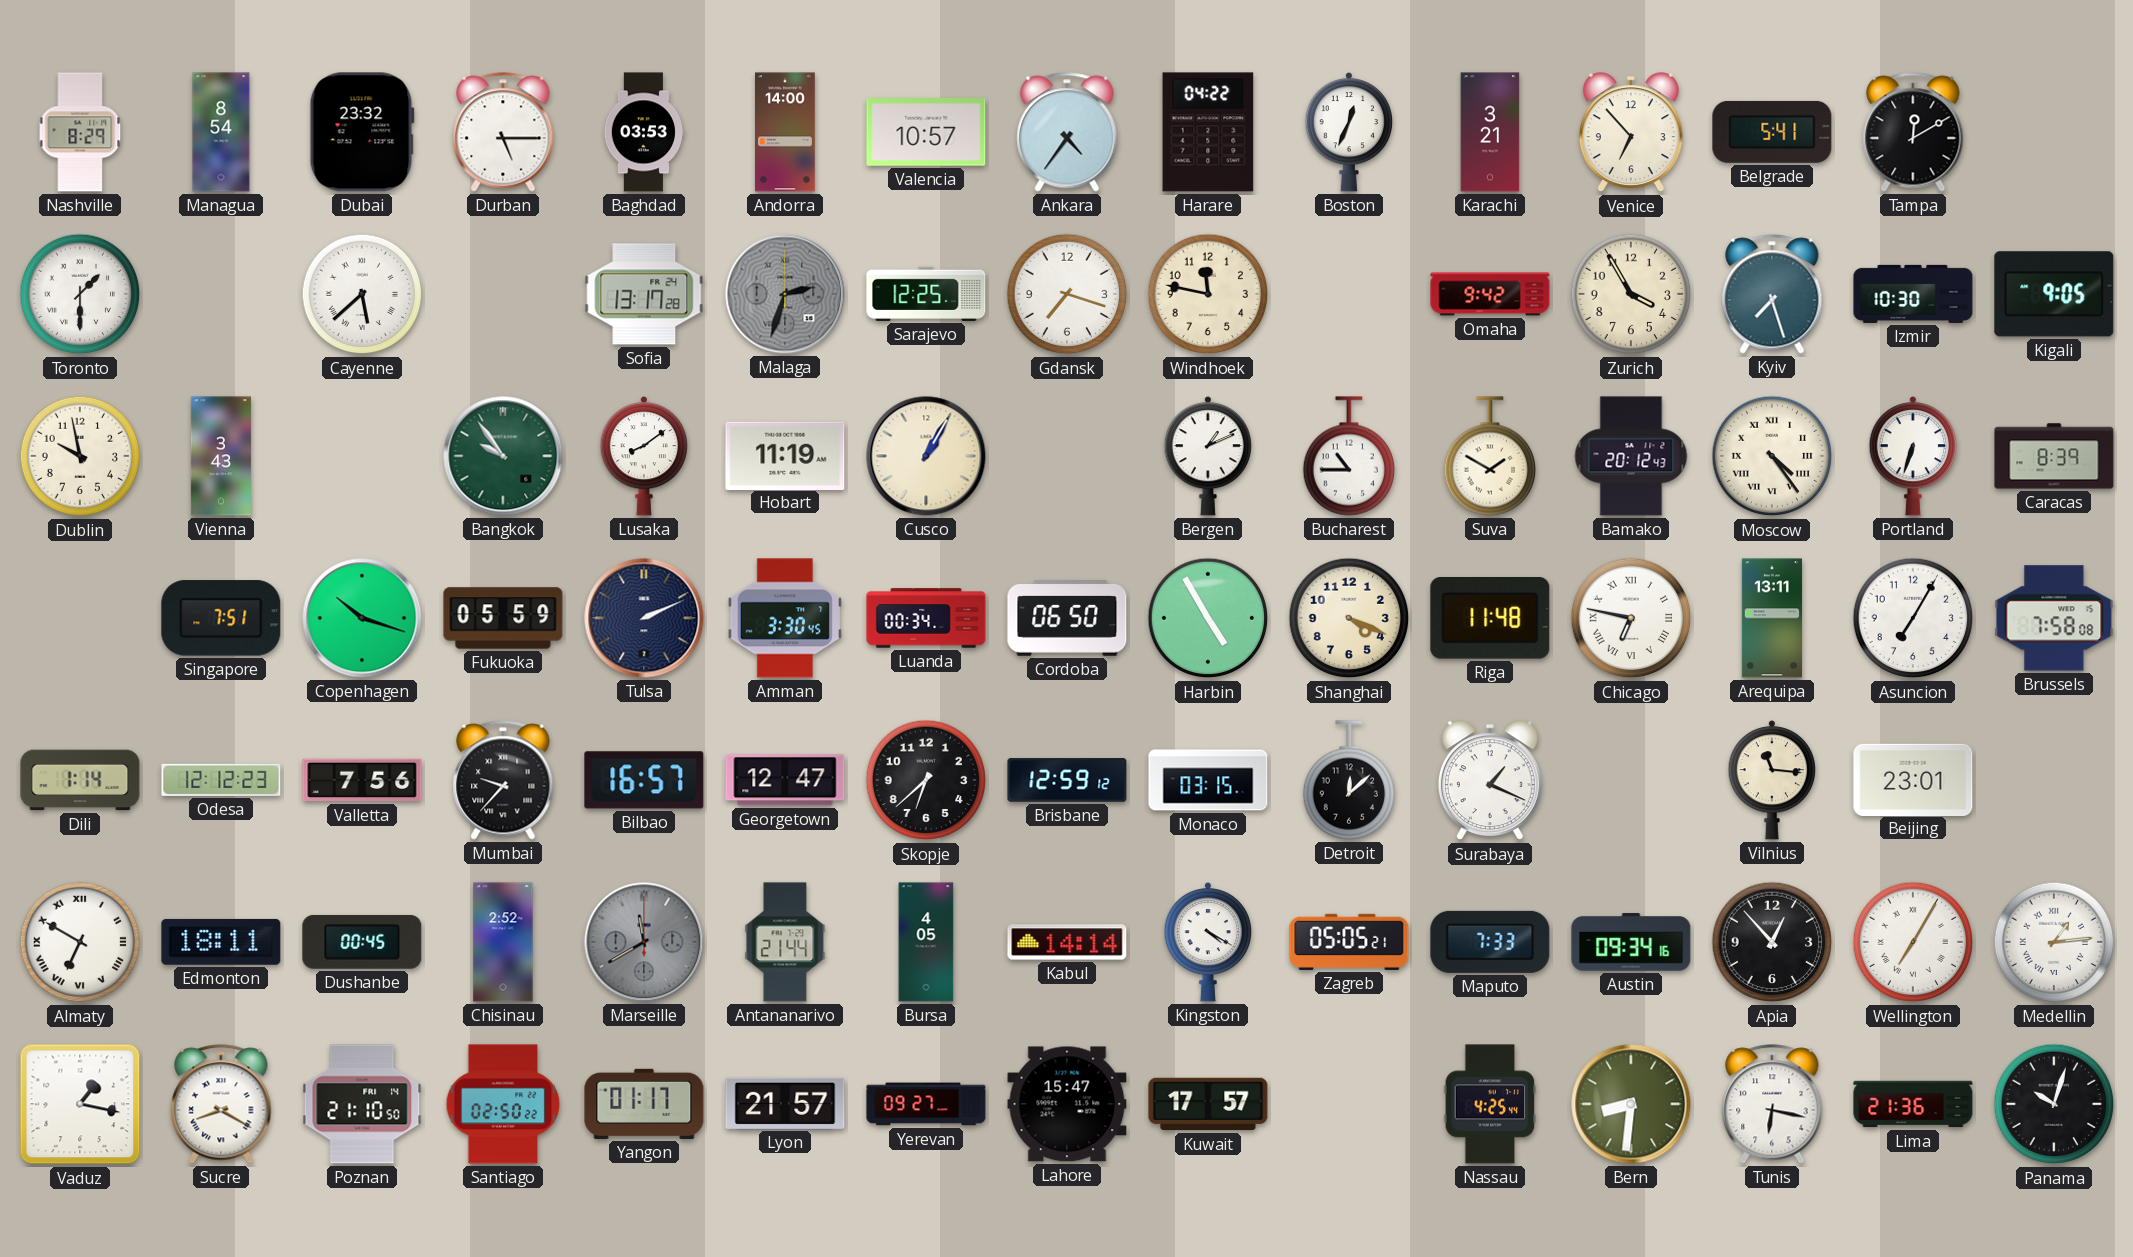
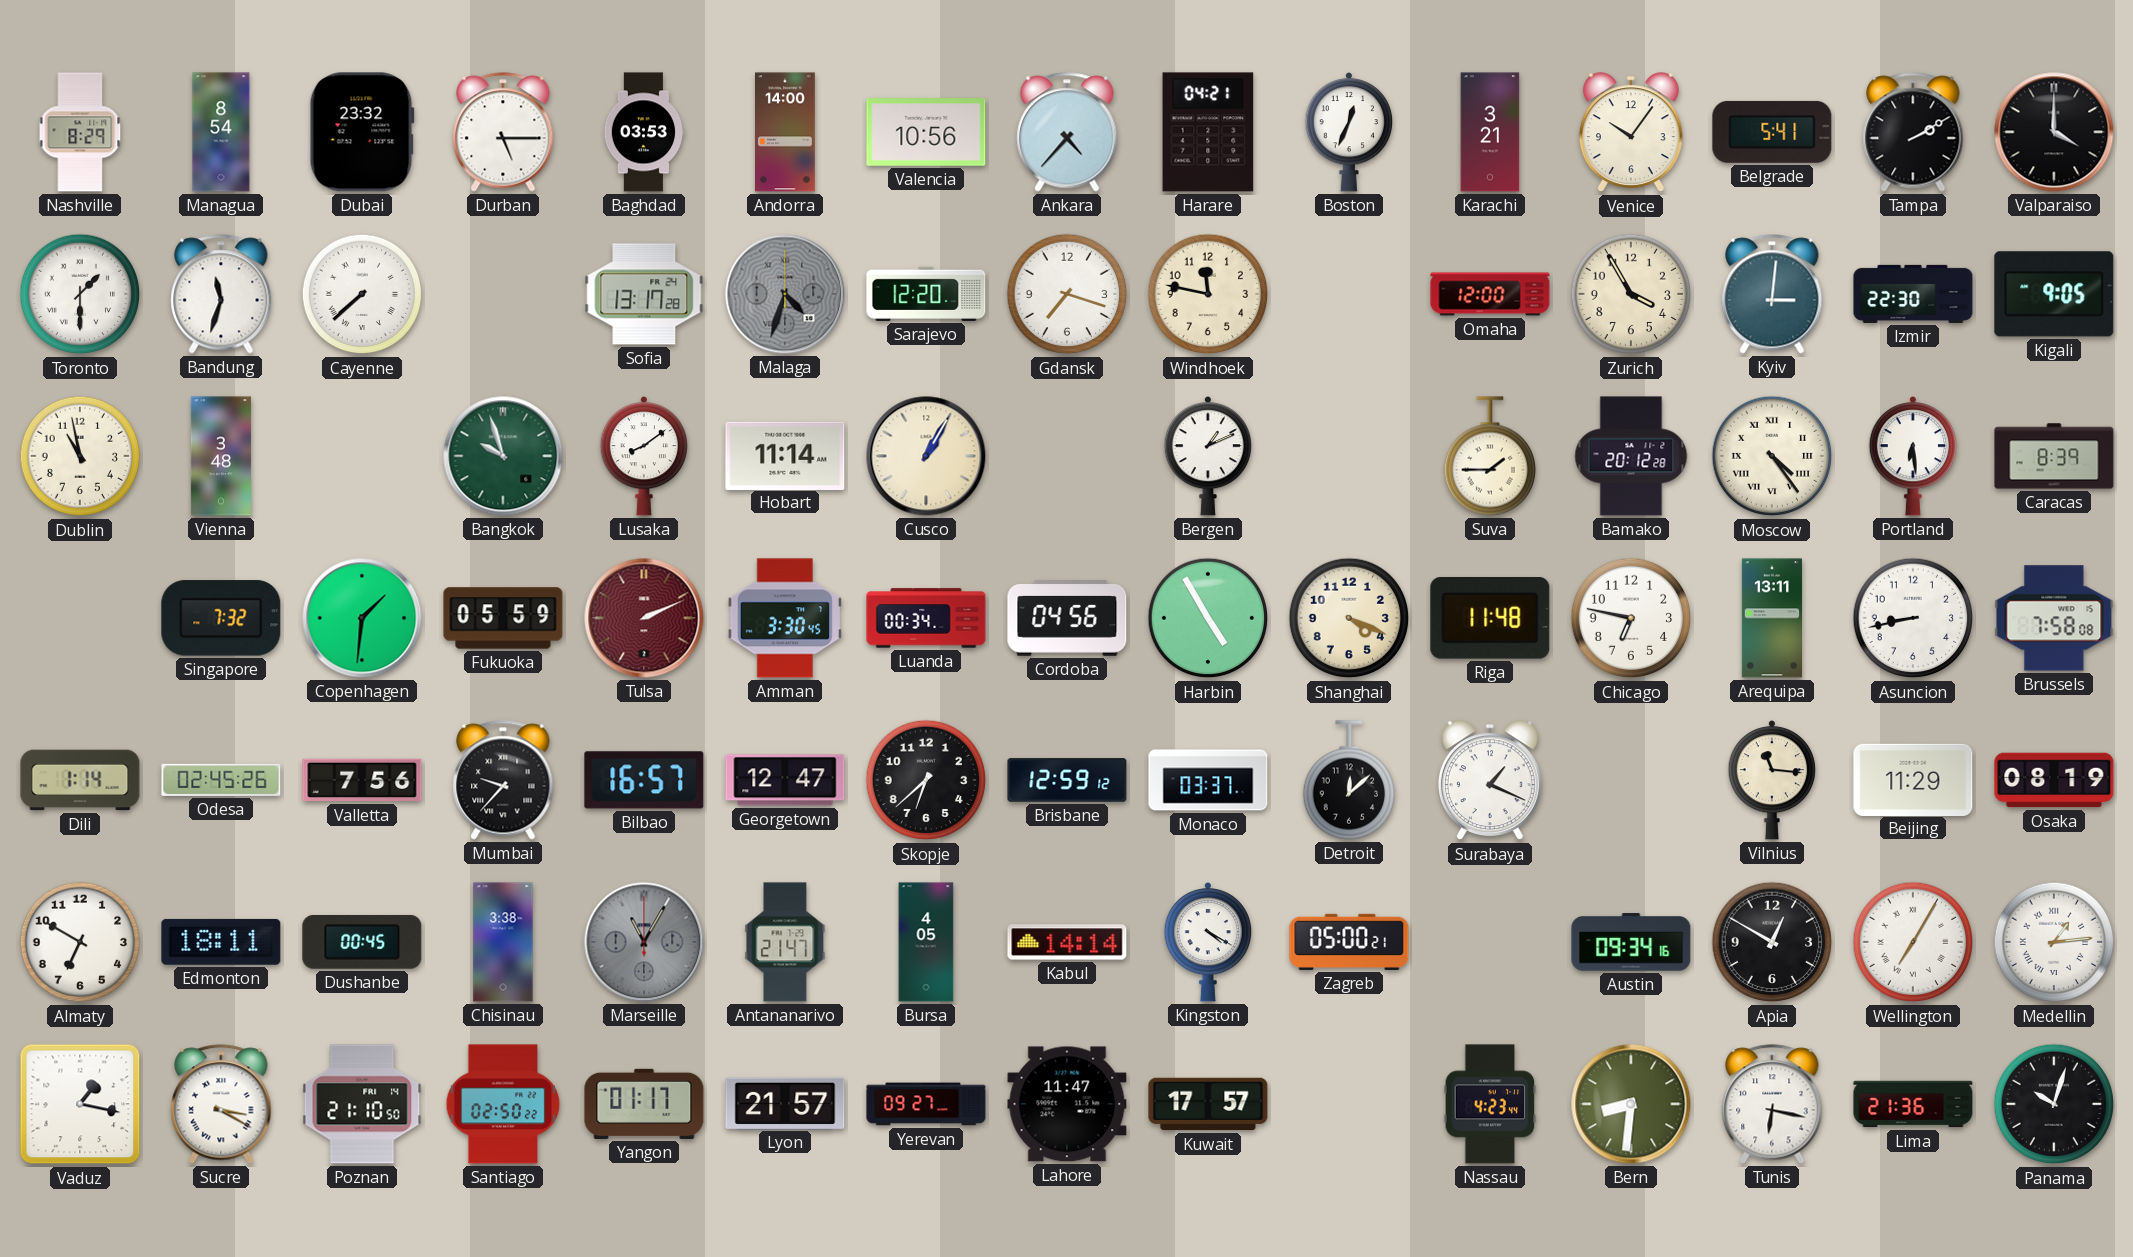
Valencia: 10:57 -> 10:56 (926, 132)
Ankara: 4:36 -> 4:37 (1067, 132)
Harare: 04:22 -> 04:21 (1208, 132)
Venice: 6:53 -> 10:06 (1631, 133)
Tampa: 12:10 -> 2:10 (1913, 132)
Valparaiso: none -> 4:00 (2054, 132)
Bandung: none -> 11:33 (221, 294)
Cayenne: 5:38 -> 7:38 (362, 294)
Malaga: 2:33 -> 4:33 (785, 294)
Sarajevo: 12:25 -> 12:20 (926, 294)
Omaha: 9:42 -> 12:00 (1490, 294)
Kyiv: 7:27 -> 3:01 (1772, 294)
Izmir: 10:30 -> 22:30 (1913, 294)
Dublin: 9:58 -> 10:58 (80, 456)
Vienna: 3:43 -> 3:48 (221, 456)
Bangkok: 9:54 -> 9:57 (503, 456)
Hobart: 11:19 -> 11:14 (785, 455)
Bucharest: 10:45 -> none (1348, 456)
Suva: 1:50 -> 1:45 (1489, 456)
Bamako: 20:12:43 -> 20:12:28 (1631, 456)
Portland: 6:33 -> 6:29 (1913, 457)
Singapore: 7:51 -> 7:32 (221, 618)
Copenhagen: 10:18 -> 1:31 (362, 618)
Tulsa dial: navy -> burgundy (644, 618)
Cordoba: 06:50 -> 04:56 (1067, 619)
Chicago numerals: Roman -> Arabic (1631, 618)
Asuncion: 7:05 -> 8:43 (1913, 618)
Odesa: 12:12 -> 02:45 (221, 780)
Monaco: 03:15 -> 03:37 (1208, 780)
Beijing: 23:01 -> 11:29 (1913, 779)
Osaka: none -> 08:19 (2054, 780)
Almaty numerals: Roman -> Arabic (80, 942)
Chisinau: 2:52 -> 3:38 (503, 942)
Marseille: 11:40 -> 11:05 (644, 942)
Antananarivo: 21:44 -> 21:47 (785, 942)
Zagreb: 05:05 -> 05:00 (1349, 942)
Maputo: 7:33 -> none (1490, 942)
Apia: 12:53 -> 12:50 (1772, 942)
Sucre: 8:20 -> 3:20 (221, 1104)
Lahore: 15:47 -> 11:47 (1067, 1104)
Nassau: 4:25 -> 4:23 (1490, 1104)
